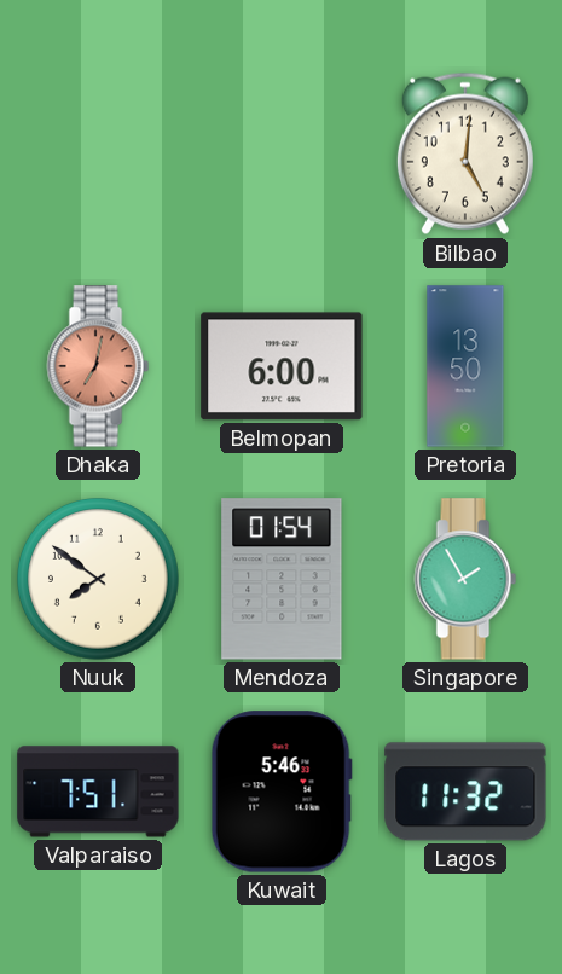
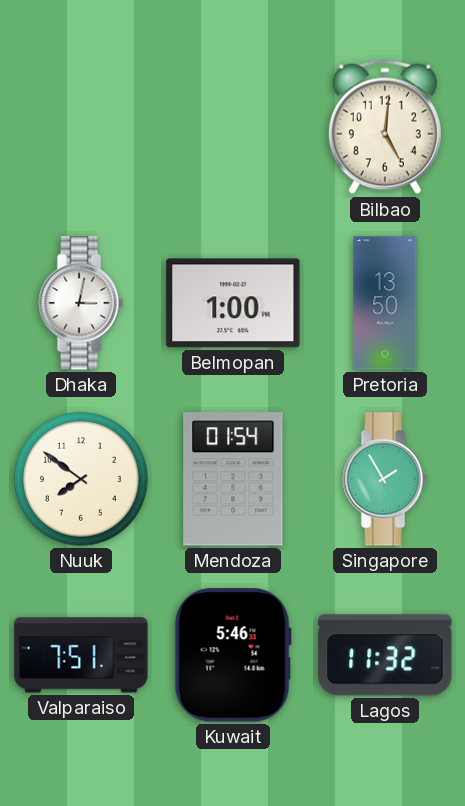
Dhaka: 7:02 -> 3:02 (81, 303)
Dhaka dial: salmon -> white (81, 303)
Belmopan: 6:00 -> 1:00 (233, 303)
